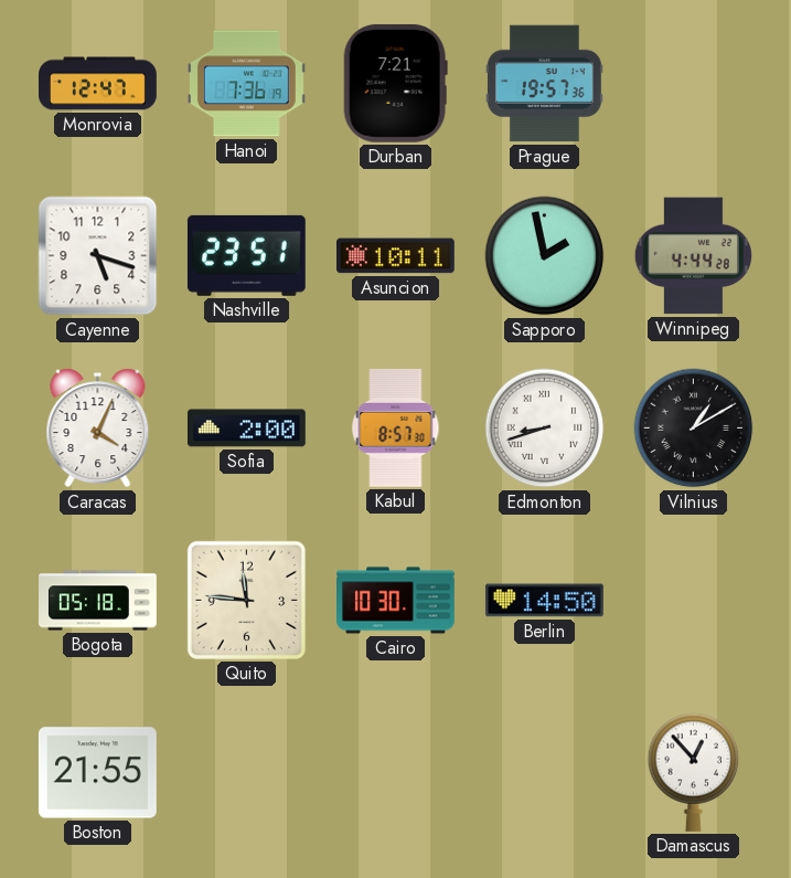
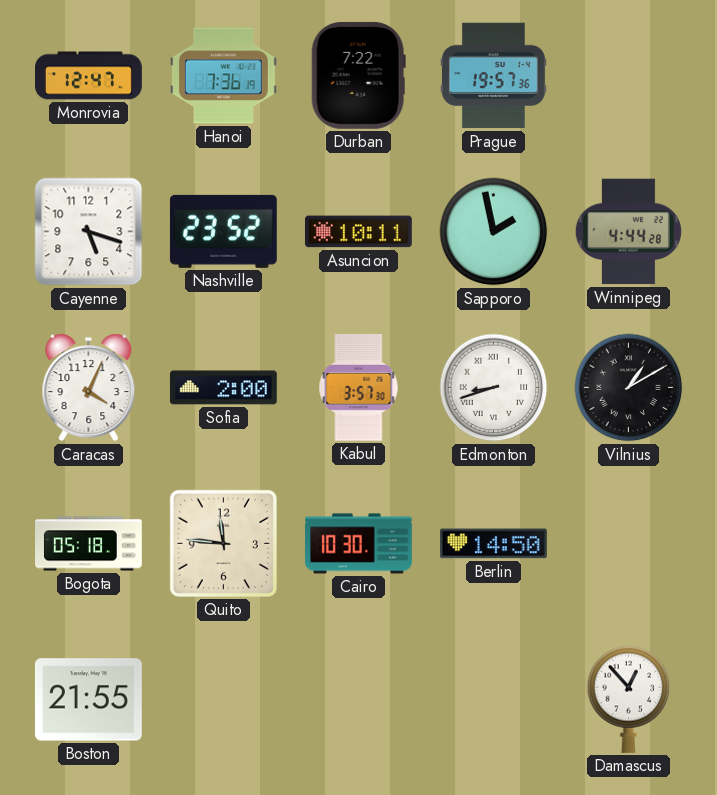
Durban: 7:21 -> 7:22 (358, 75)
Nashville: 23:51 -> 23:52 (223, 231)
Kabul: 8:57 -> 3:57 (359, 387)
